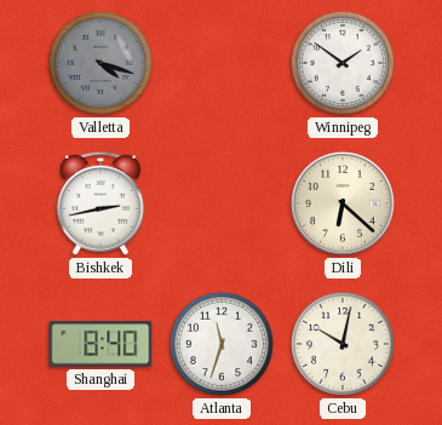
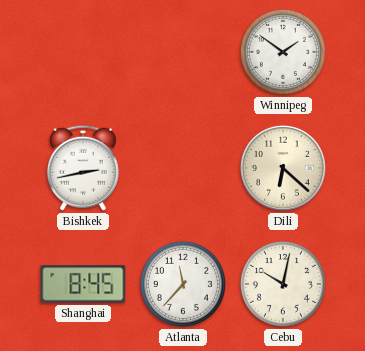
Valletta: 4:18 -> none (101, 63)
Shanghai: 8:40 -> 8:45 (83, 284)
Atlanta: 11:33 -> 11:37 (183, 284)
